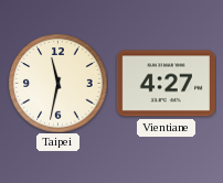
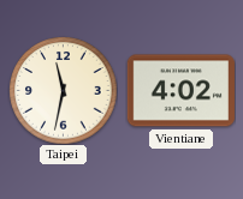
Vientiane: 4:27 -> 4:02 (180, 91)
